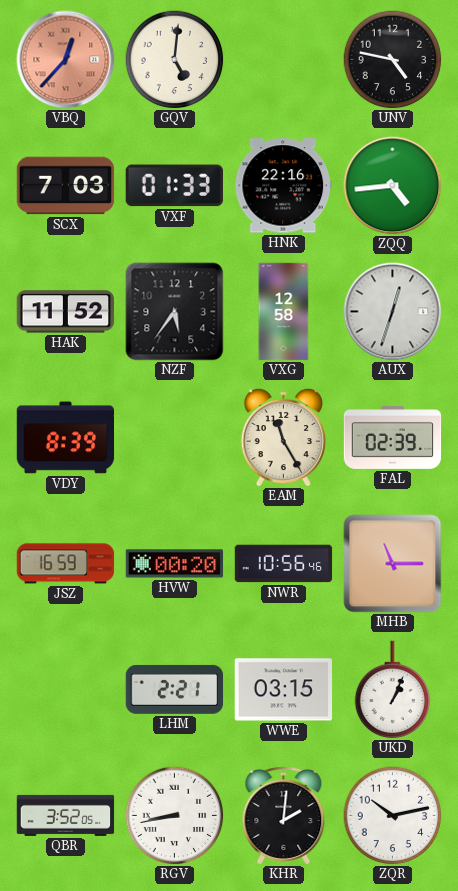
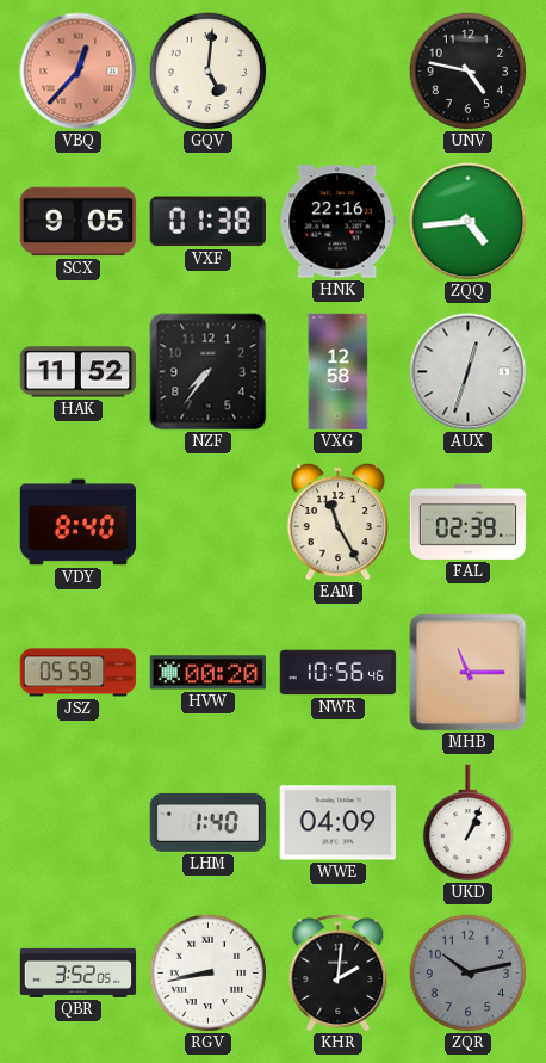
SCX: 7:03 -> 9:05 (79, 222)
VXF: 01:33 -> 01:38 (207, 222)
NZF: 5:36 -> 7:36 (209, 372)
VDY: 8:39 -> 8:40 (79, 523)
JSZ: 16:59 -> 05:59 (79, 673)
LHM: 2:21 -> 1:40 (209, 822)
WWE: 03:15 -> 04:09 (339, 823)
ZQR dial: white -> grey (469, 974)
